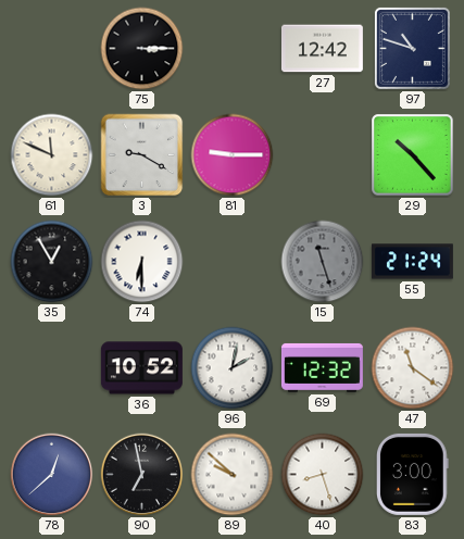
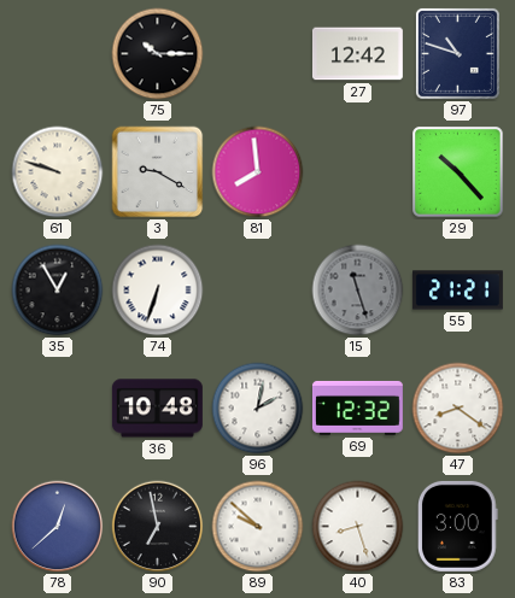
75: 3:15 -> 10:15 (158, 54)
61: 11:49 -> 9:48 (58, 172)
81: 9:15 -> 7:59 (258, 172)
74: 6:30 -> 6:33 (158, 291)
55: 21:24 -> 21:21 (457, 291)
36: 10:52 -> 10:48 (157, 409)
47: 11:21 -> 8:21 (458, 409)
